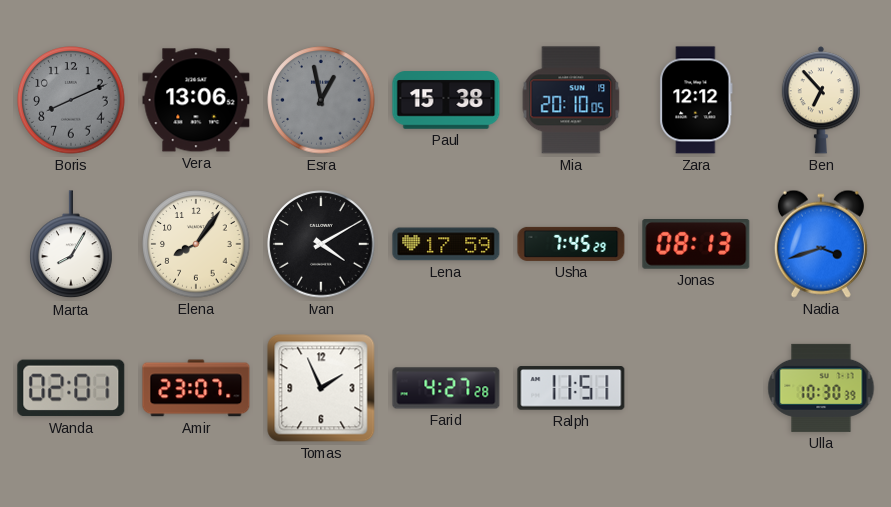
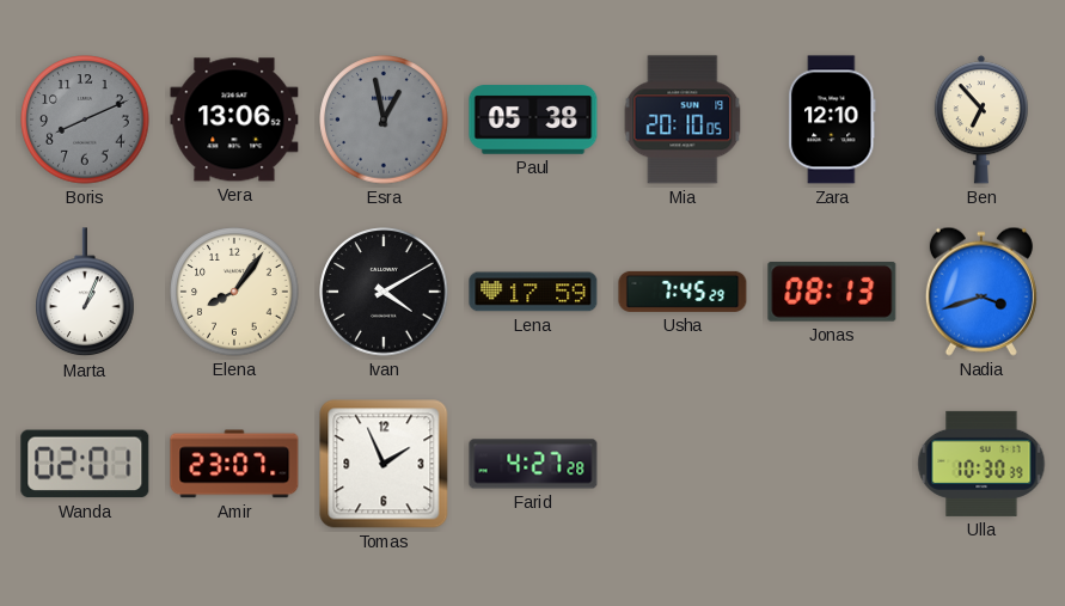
Paul: 15:38 -> 05:38 (533, 120)
Zara: 12:12 -> 12:10 (832, 120)
Marta: 8:05 -> 1:04 (85, 293)
Ralph: 11:51 -> none (571, 388)
